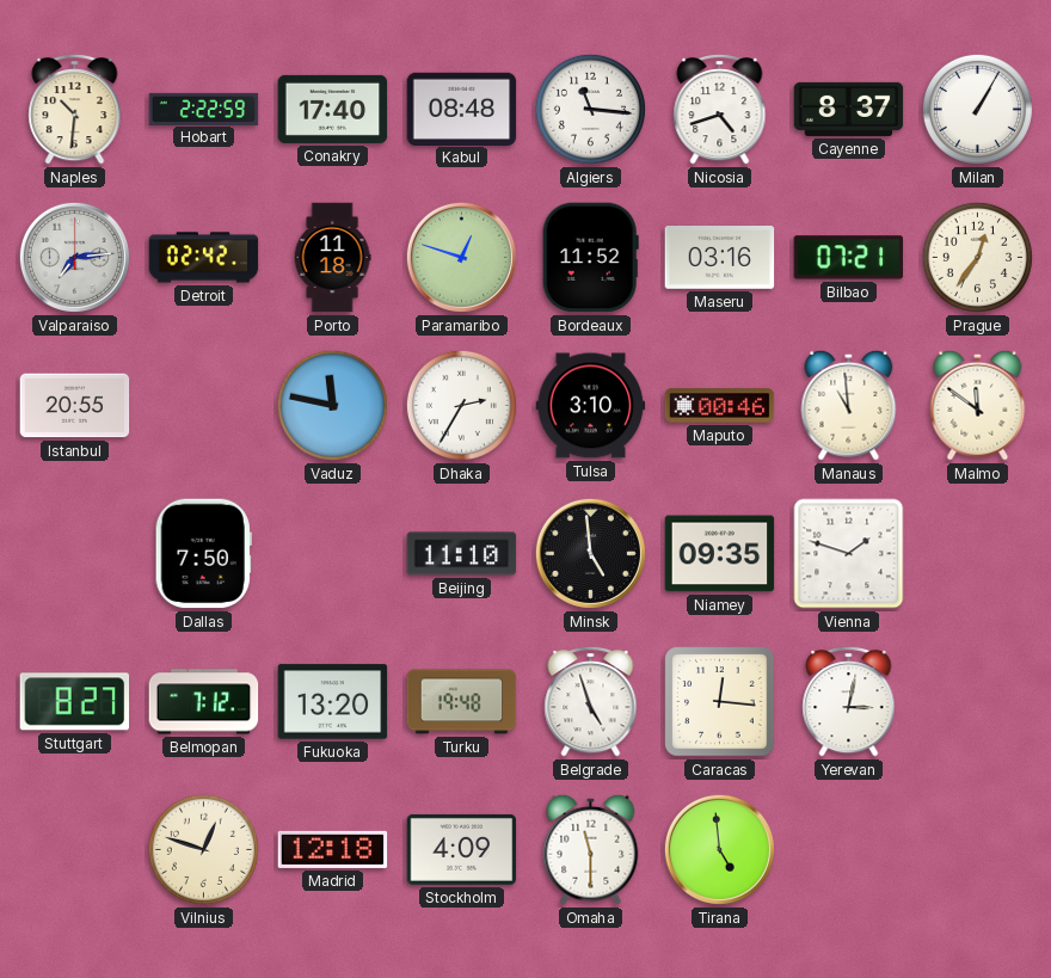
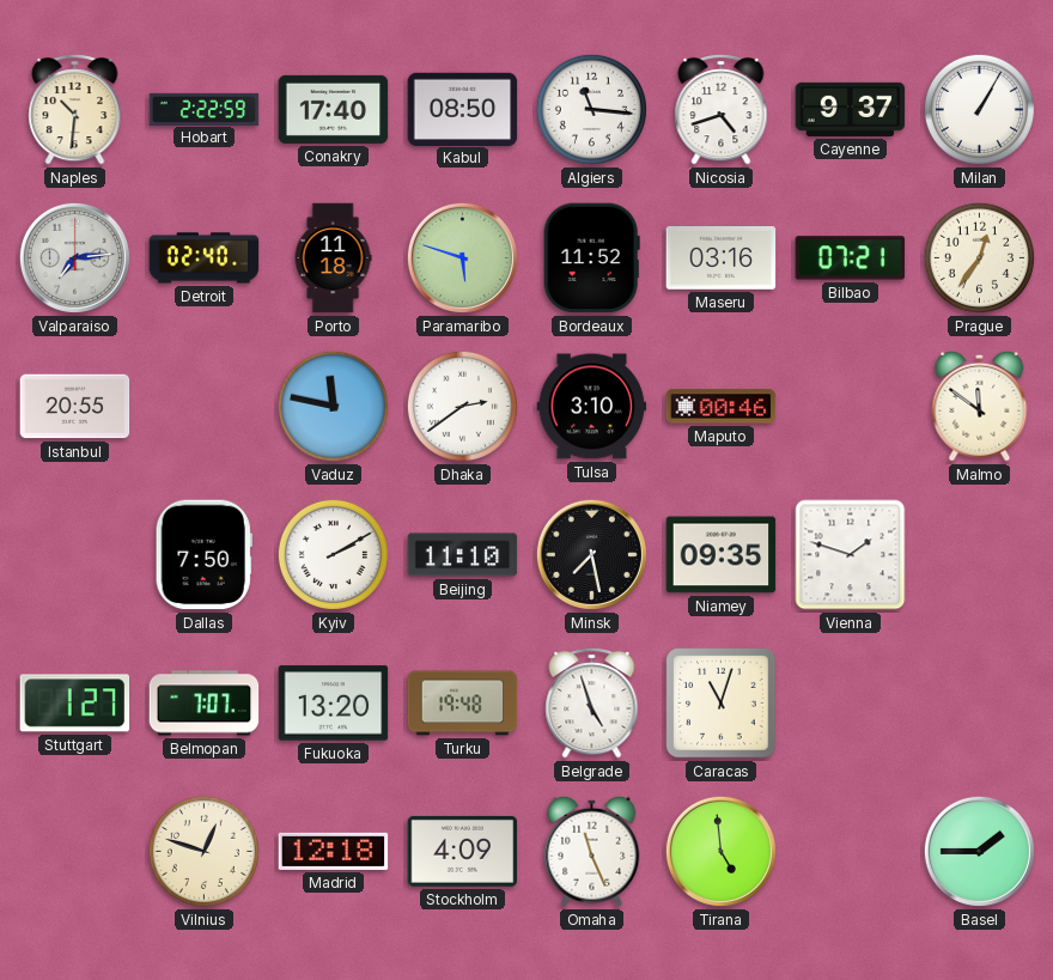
Kabul: 08:48 -> 08:50 (463, 109)
Cayenne: 8:37 -> 9:37 (851, 109)
Detroit: 02:42 -> 02:40 (205, 258)
Paramaribo: 12:48 -> 5:48 (462, 257)
Dhaka: 2:35 -> 2:39 (462, 406)
Manaus: 10:59 -> none (849, 405)
Kyiv: none -> 2:10 (333, 554)
Minsk: 4:59 -> 7:28 (591, 554)
Stuttgart: 8:27 -> 1:27 (75, 704)
Belmopan: 7:12 -> 7:07 (205, 704)
Caracas: 12:16 -> 11:03 (722, 704)
Yerevan: 3:02 -> none (849, 701)
Omaha: 11:30 -> 11:26 (592, 851)
Basel: none -> 1:45 (979, 851)
